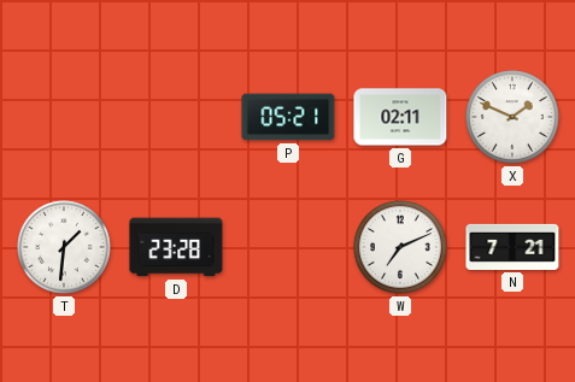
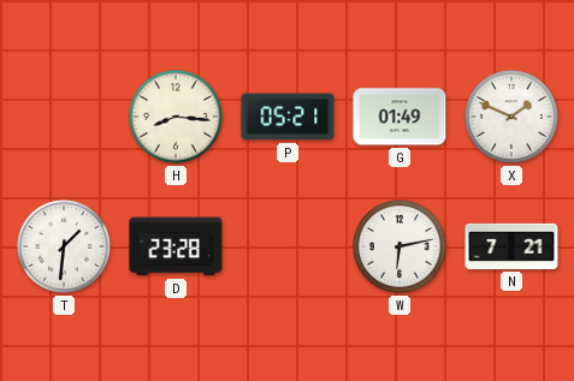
H: none -> 8:16 (176, 117)
G: 02:11 -> 01:49 (400, 117)
W: 7:11 -> 6:13 (400, 246)
